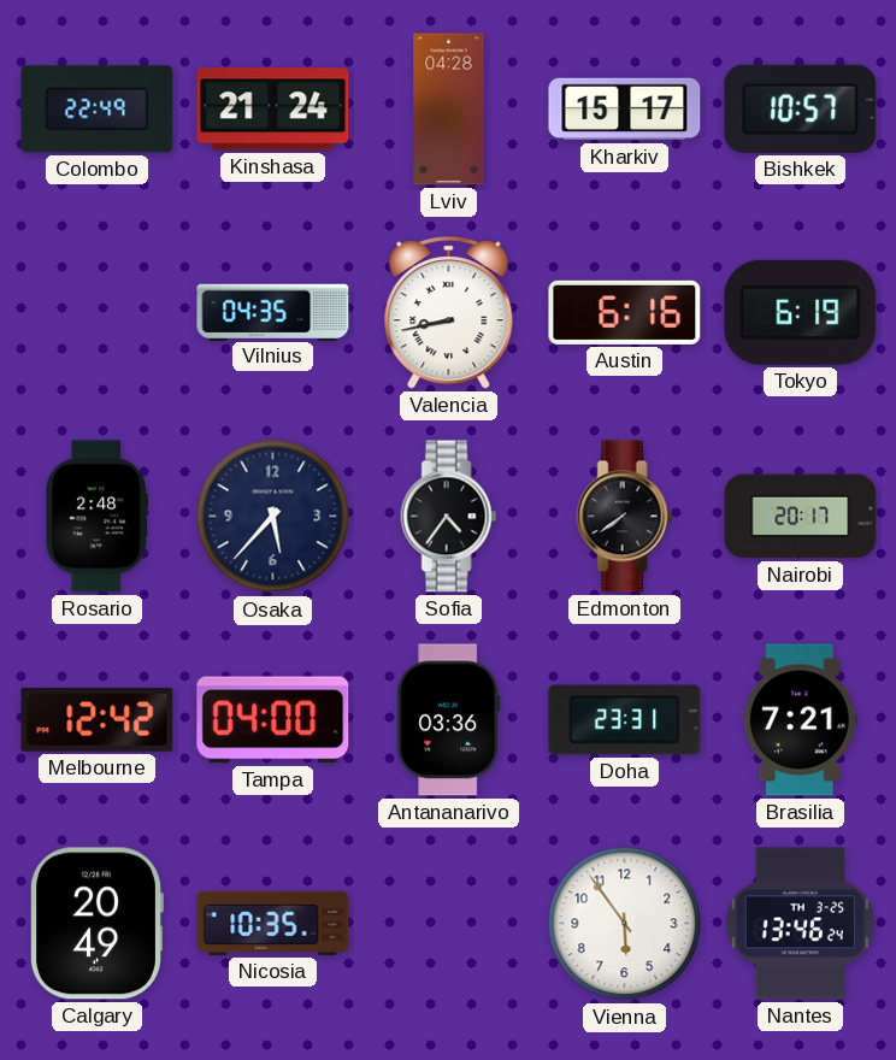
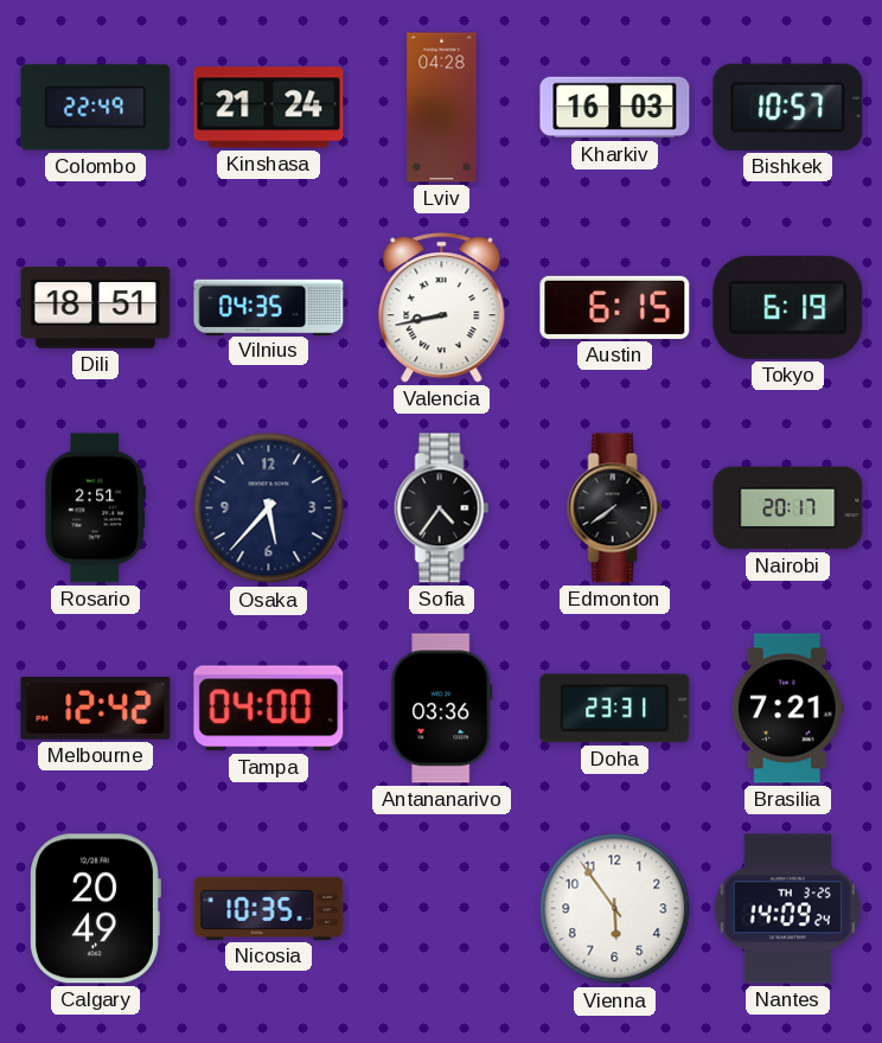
Kharkiv: 15:17 -> 16:03 (615, 108)
Dili: none -> 18:51 (96, 308)
Austin: 6:16 -> 6:15 (615, 307)
Rosario: 2:48 -> 2:51 (95, 508)
Nantes: 13:46 -> 14:09 (787, 909)
